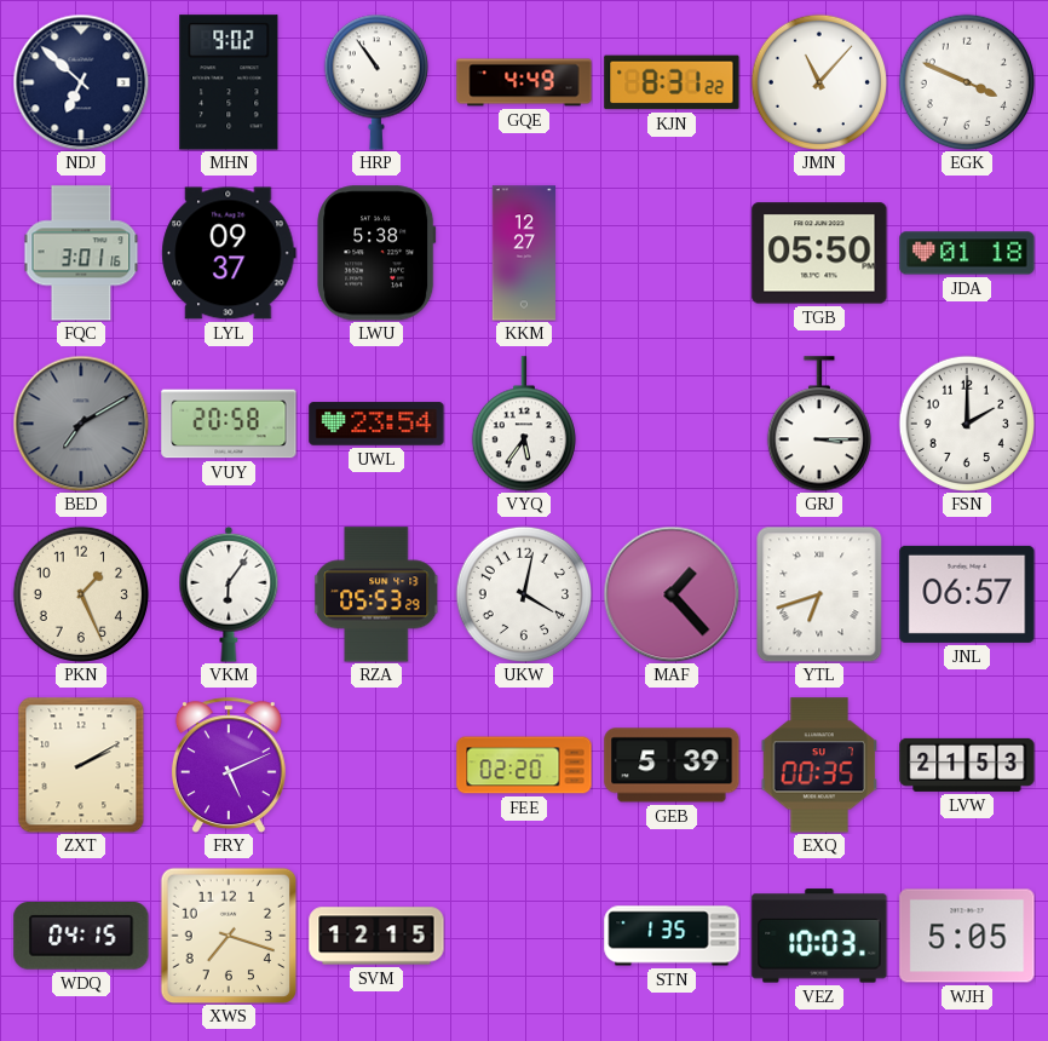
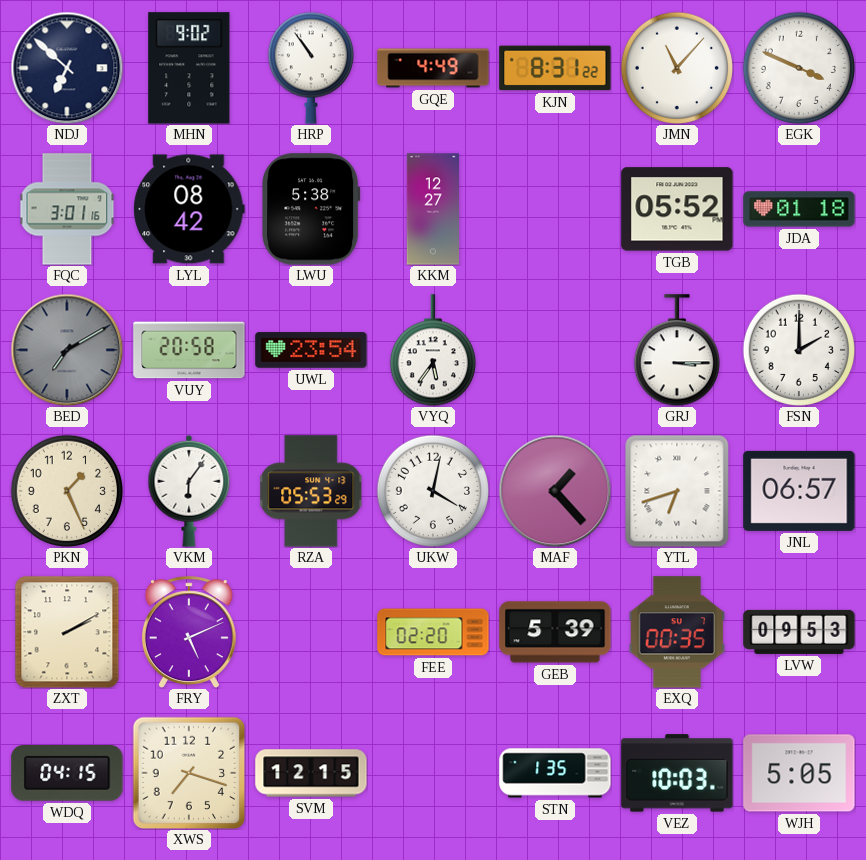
LYL: 09:37 -> 08:42 (189, 209)
TGB: 05:50 -> 05:52 (677, 209)
LVW: 21:53 -> 09:53 (799, 632)
